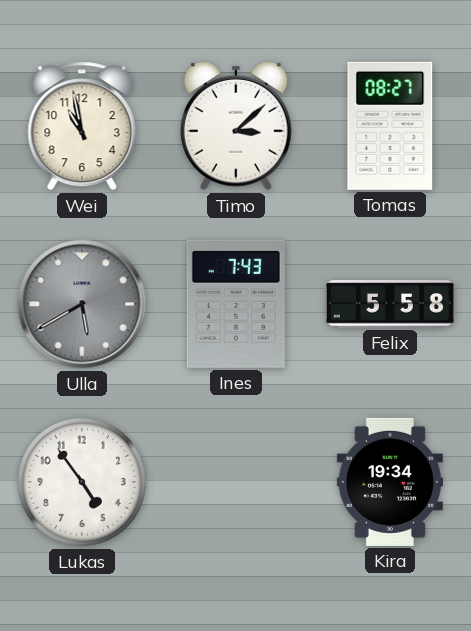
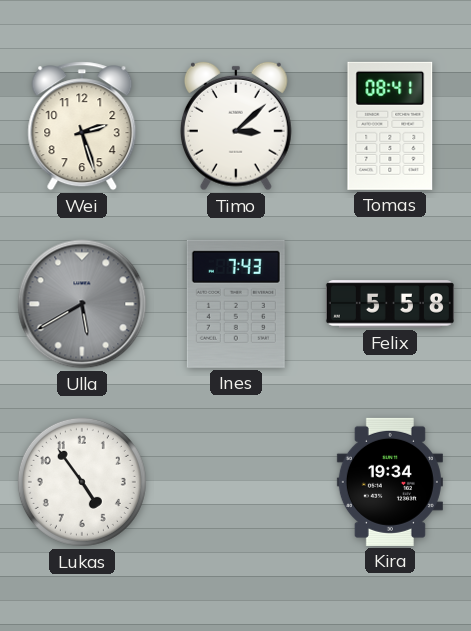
Wei: 10:58 -> 2:27 (82, 126)
Tomas: 08:27 -> 08:41 (390, 126)
